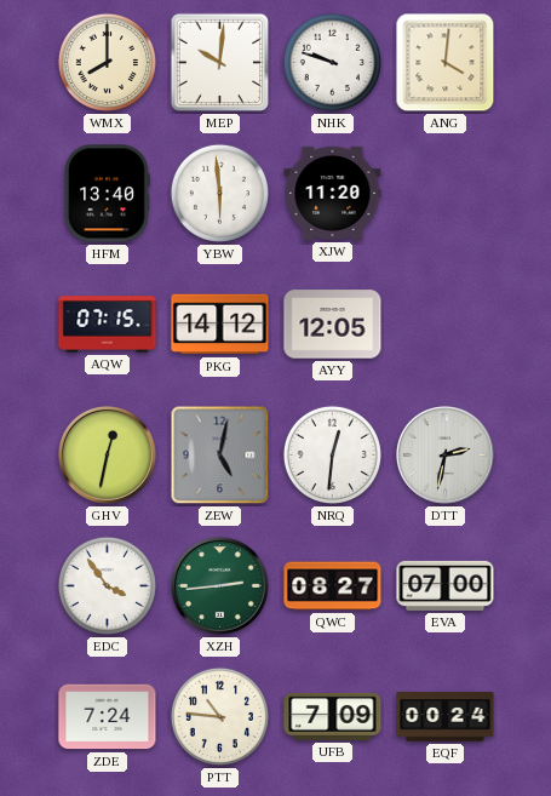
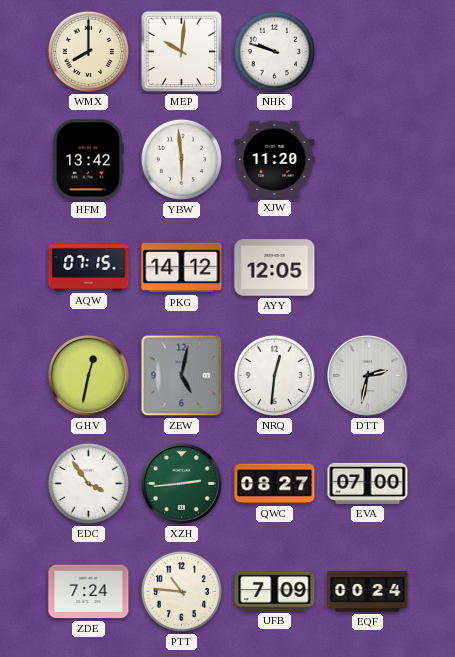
ANG: 4:01 -> none (446, 63)
HFM: 13:40 -> 13:42 (88, 160)
